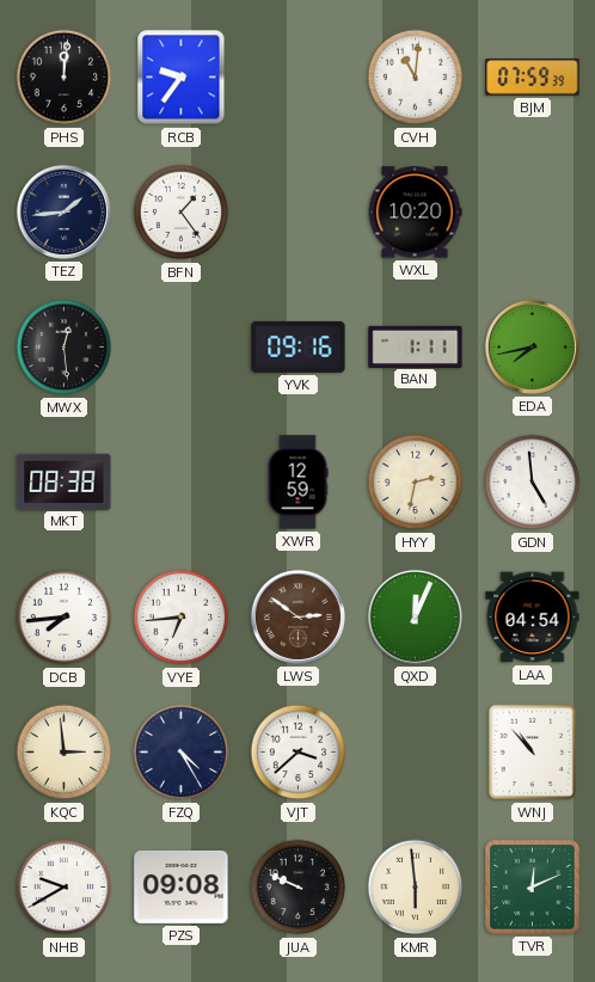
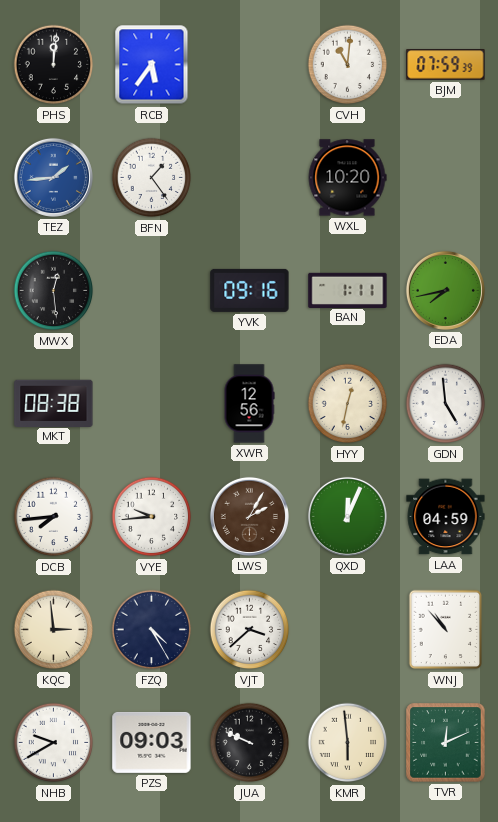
RCB: 9:36 -> 5:36 (152, 65)
TEZ dial: navy -> blue (53, 177)
XWR: 12:59 -> 12:56 (249, 404)
HYY: 2:32 -> 12:32 (348, 404)
VYE: 6:44 -> 9:44 (152, 517)
LWS: 2:51 -> 2:05 (249, 516)
LAA: 04:54 -> 04:59 (446, 517)
PZS: 09:08 -> 09:03 (152, 742)
